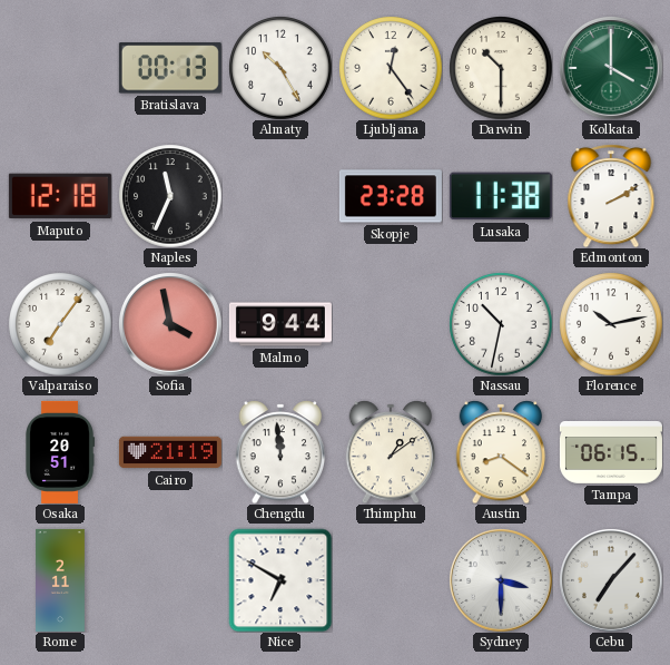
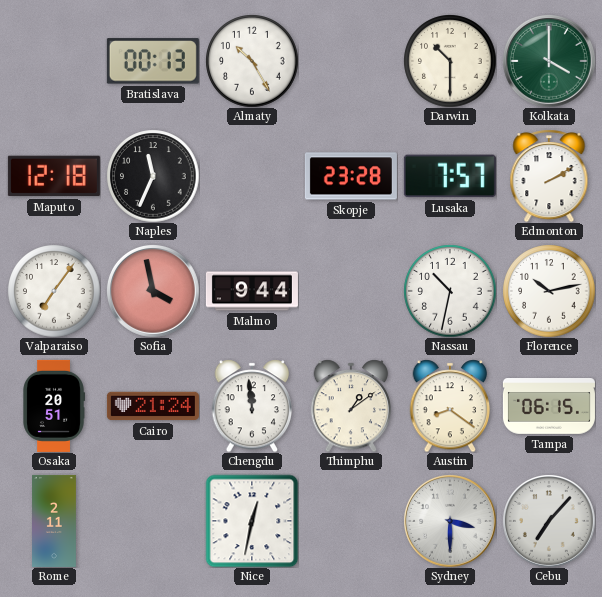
Ljubljana: 12:24 -> none (391, 68)
Lusaka: 11:38 -> 7:57 (450, 176)
Cairo: 21:19 -> 21:24 (153, 406)
Nice: 6:50 -> 12:32 (252, 521)
